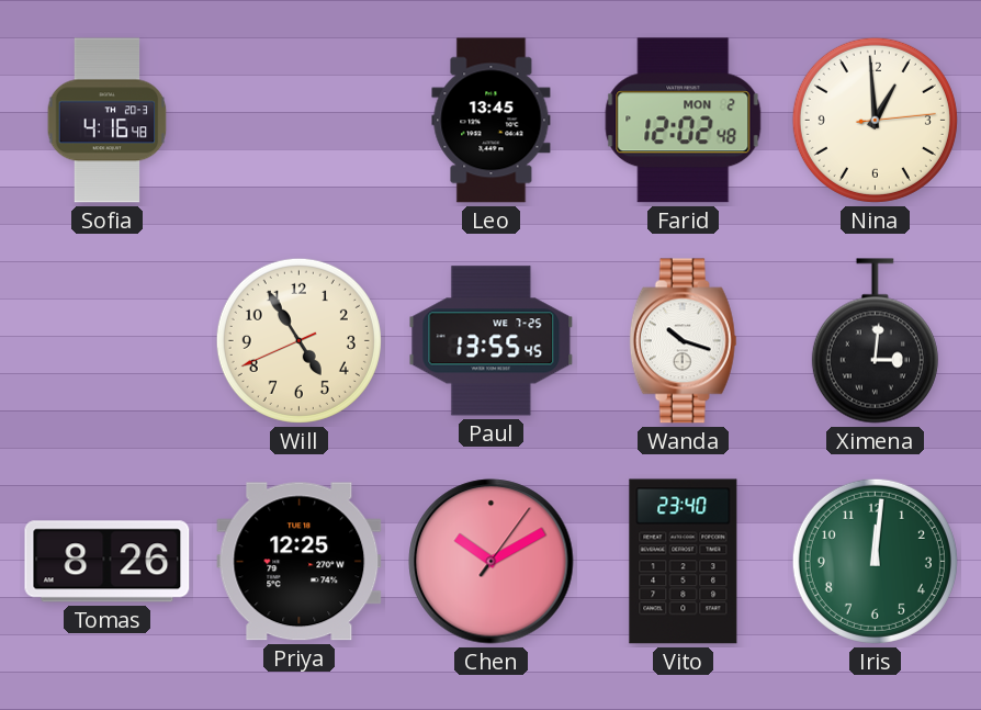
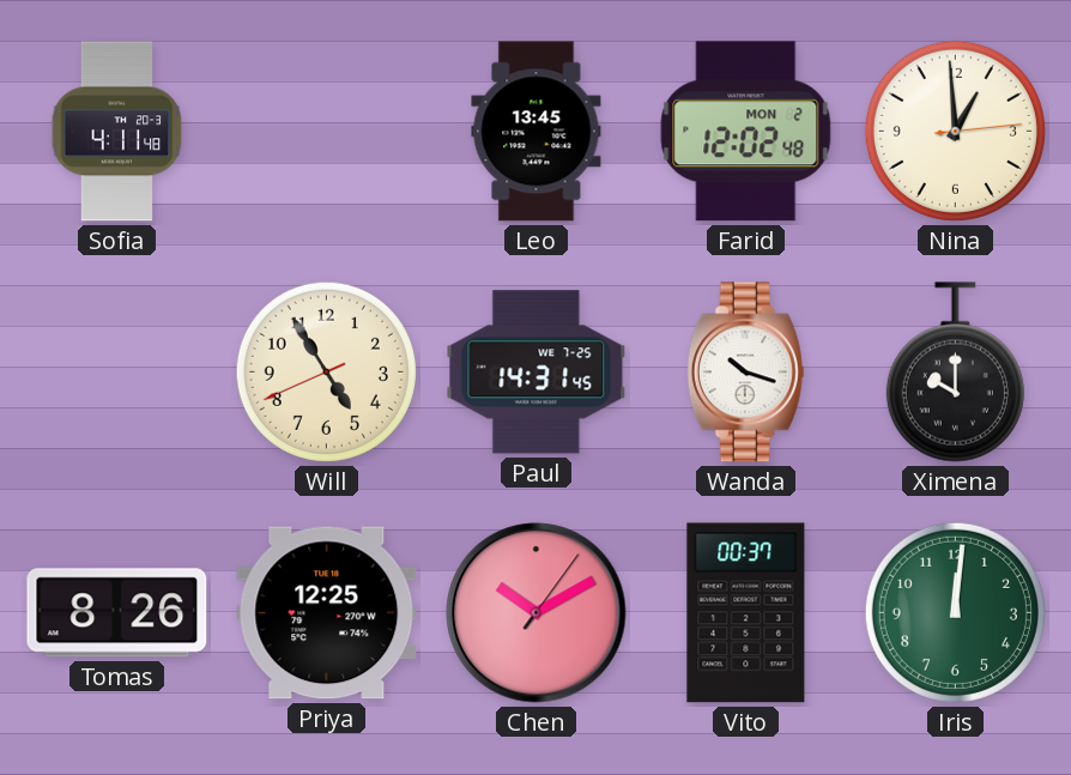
Sofia: 4:16 -> 4:11 (117, 132)
Paul: 13:55 -> 14:31 (537, 373)
Ximena: 3:01 -> 10:00 (955, 373)
Vito: 23:40 -> 00:37 (746, 613)
